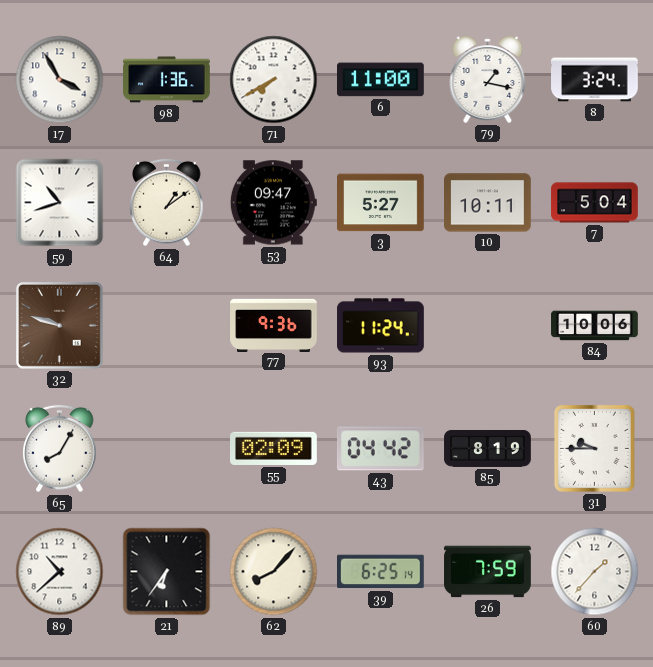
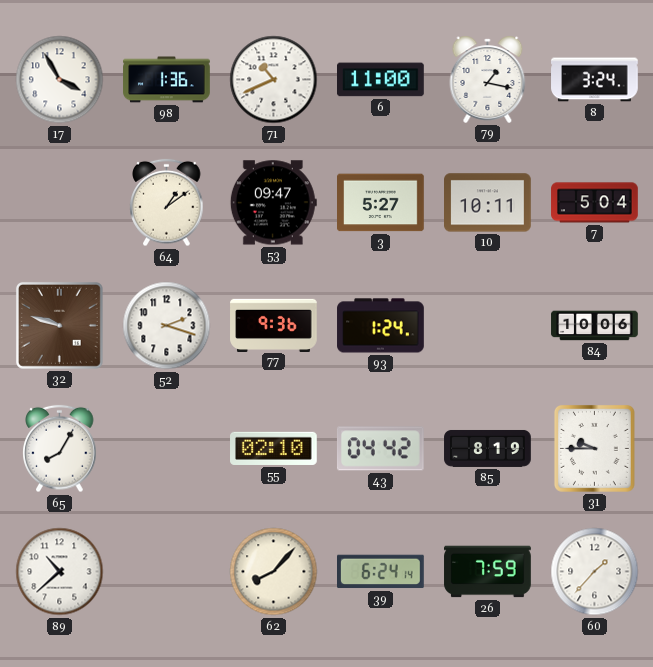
71: 7:40 -> 10:41 (274, 80)
59: 10:42 -> none (60, 203)
52: none -> 2:18 (167, 326)
93: 11:24 -> 1:24 (381, 326)
55: 02:09 -> 02:10 (274, 448)
21: 6:36 -> none (167, 572)
39: 6:25 -> 6:24 (381, 572)
